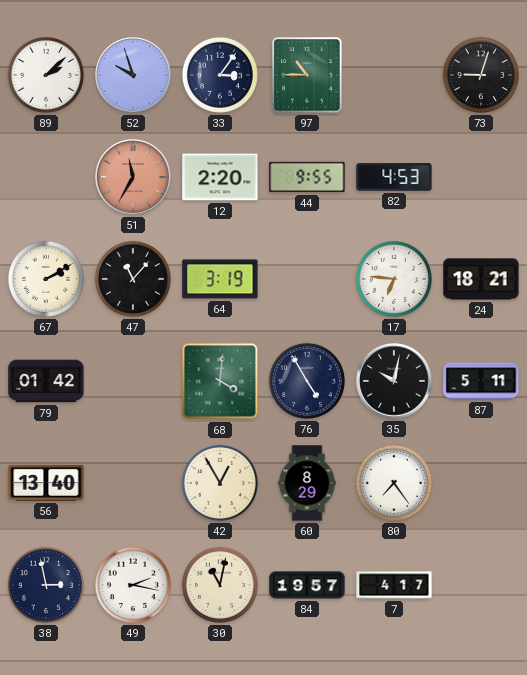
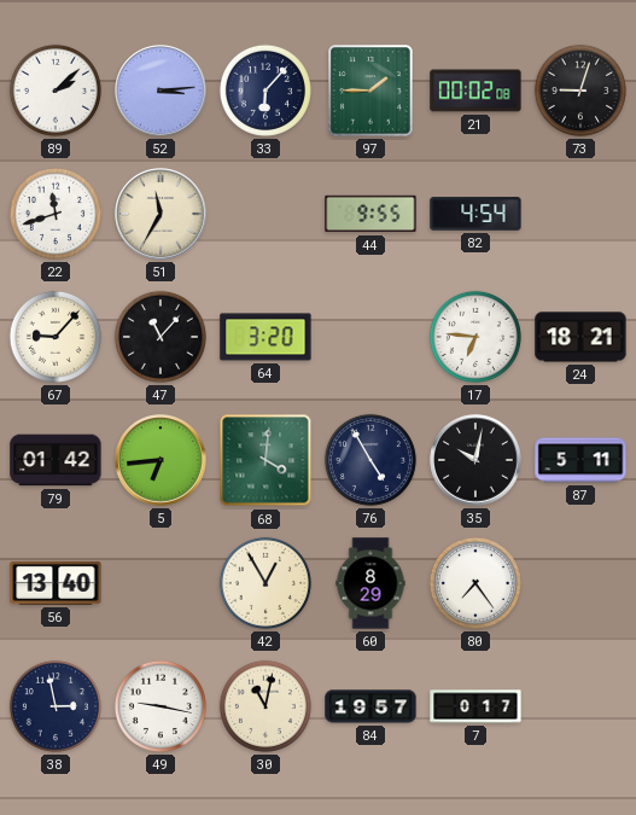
52: 9:57 -> 3:14 (161, 91)
33: 3:06 -> 6:07 (266, 91)
97: 10:45 -> 1:45 (370, 91)
21: none -> 00:02 (475, 91)
22: none -> 11:42 (56, 214)
51 dial: salmon -> cream (161, 214)
12: 2:20 -> none (220, 177)
82: 4:53 -> 4:54 (475, 214)
67: 2:10 -> 9:07 (56, 337)
64: 3:19 -> 3:20 (266, 337)
5: none -> 6:44 (161, 460)
49: 2:17 -> 9:17 (161, 706)
7: 4:17 -> 0:17 (475, 706)
